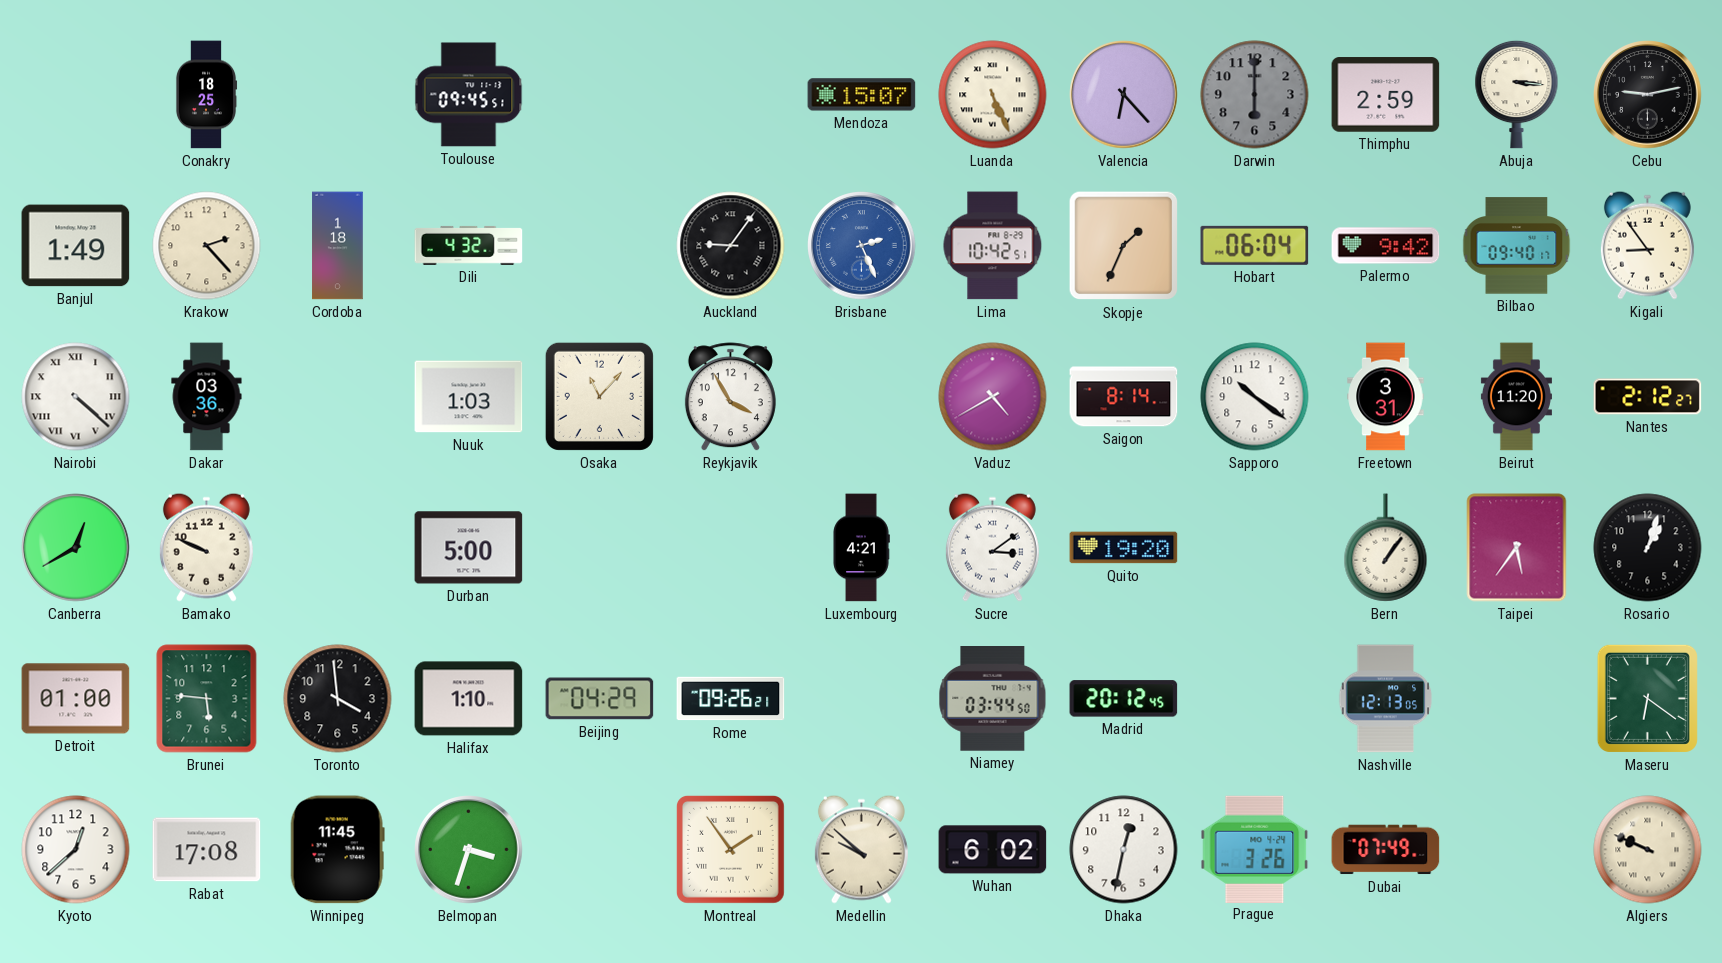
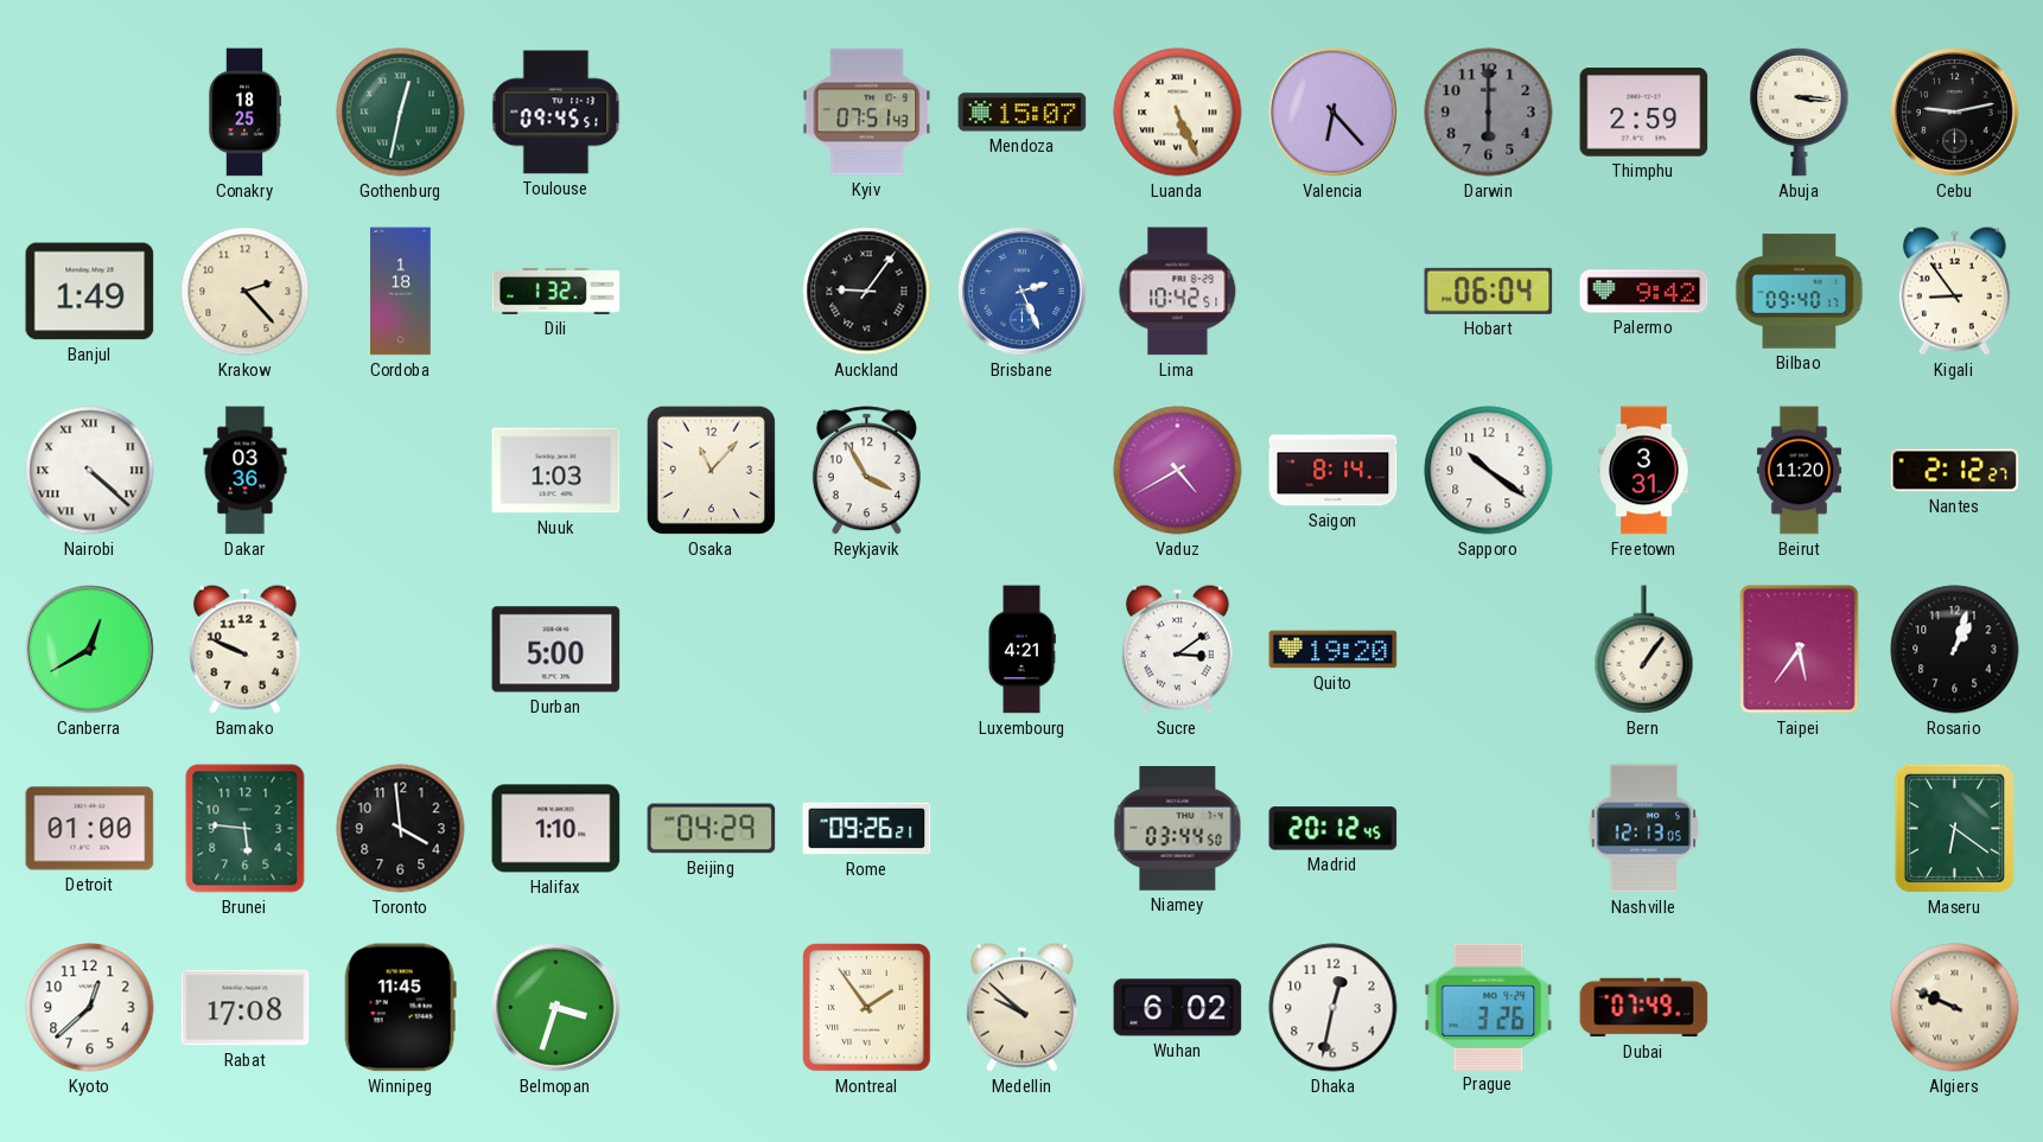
Gothenburg: none -> 12:32 (401, 113)
Kyiv: none -> 07:51 (867, 113)
Dili: 4:32 -> 1:32 (556, 291)
Skopje: 1:34 -> none (1124, 246)
